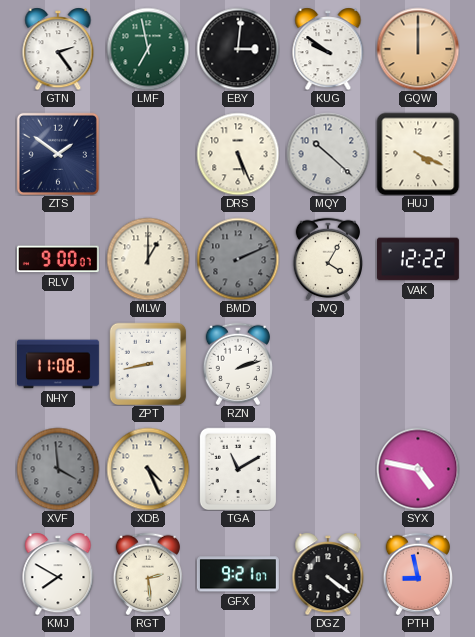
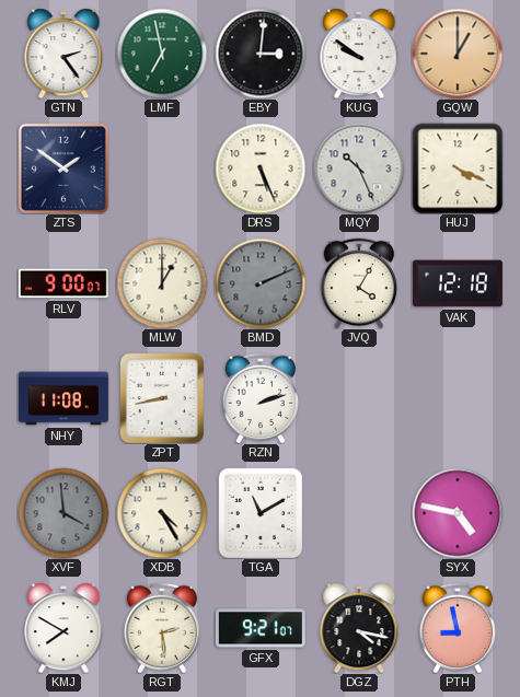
GQW: 12:00 -> 1:00 (458, 54)
MQY: 10:22 -> 10:26 (359, 169)
VAK: 12:22 -> 12:18 (458, 283)
XDB: 4:26 -> 4:25 (162, 513)
DGZ: 4:21 -> 4:17 (359, 628)
